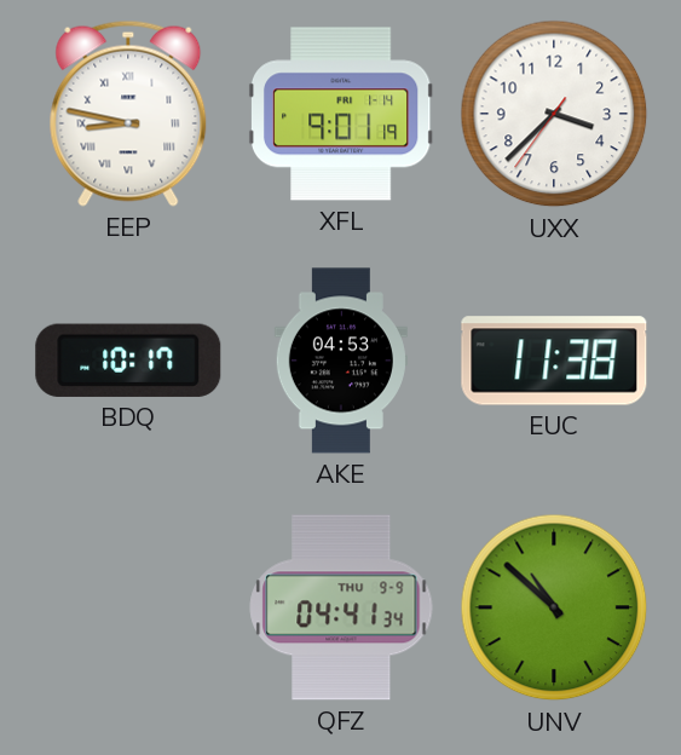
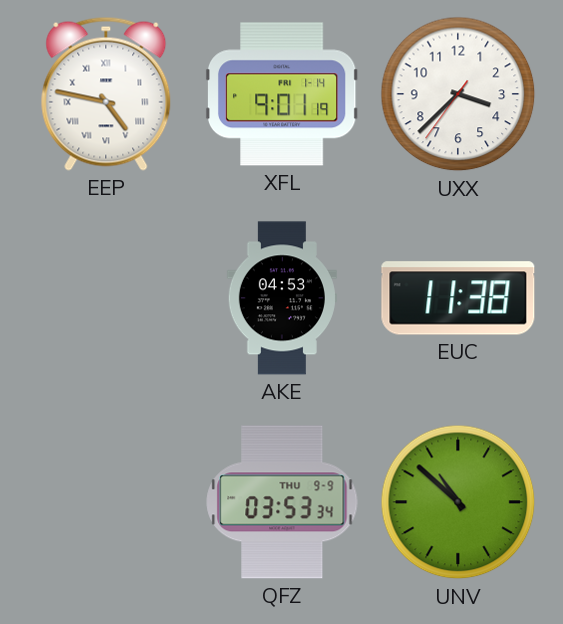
EEP: 8:47 -> 4:47 (106, 94)
BDQ: 10:17 -> none (128, 361)
QFZ: 04:41 -> 03:53 (282, 502)
